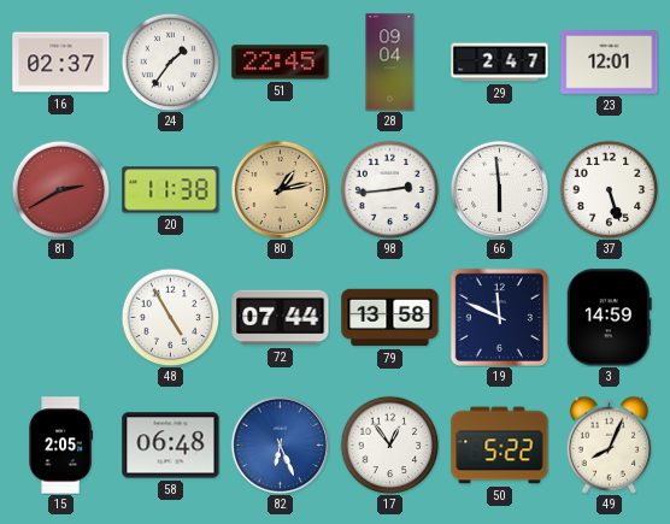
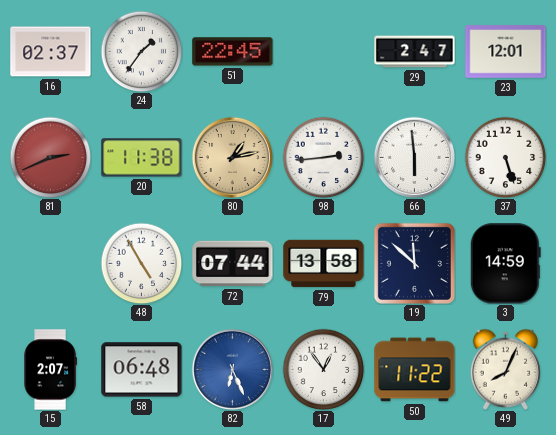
28: 09:04 -> none (390, 63)
81: 2:40 -> 2:41 (50, 157)
19: 11:49 -> 11:52 (414, 263)
15: 2:05 -> 2:07 (50, 370)
50: 5:22 -> 11:22 (415, 370)
